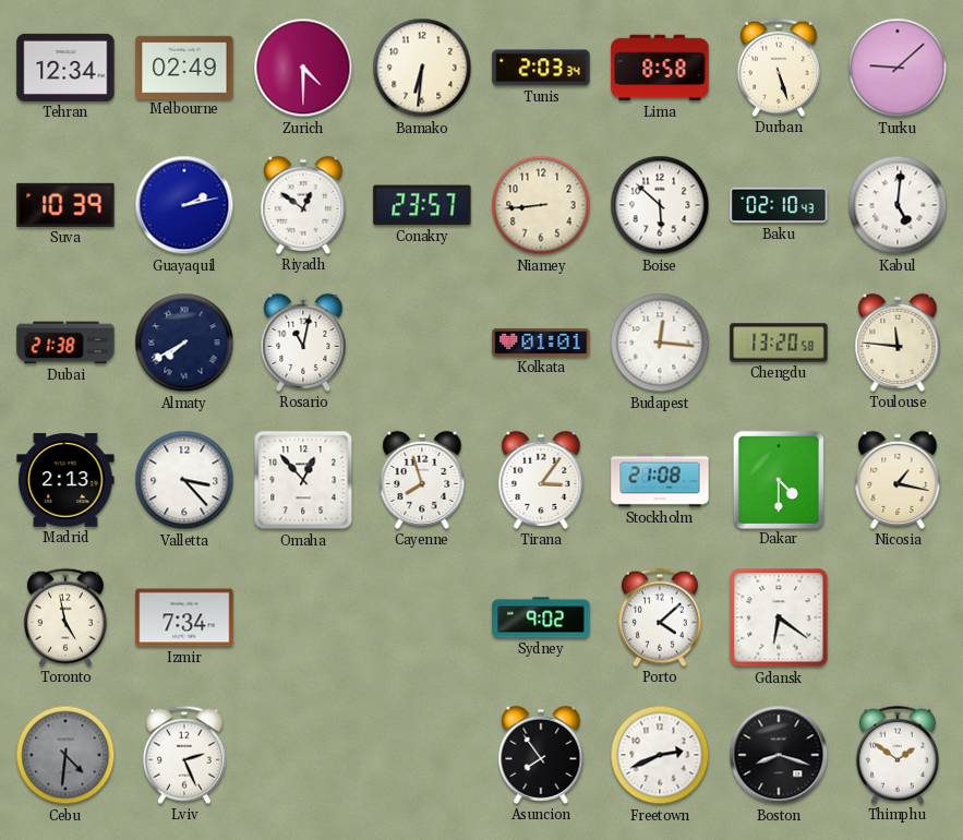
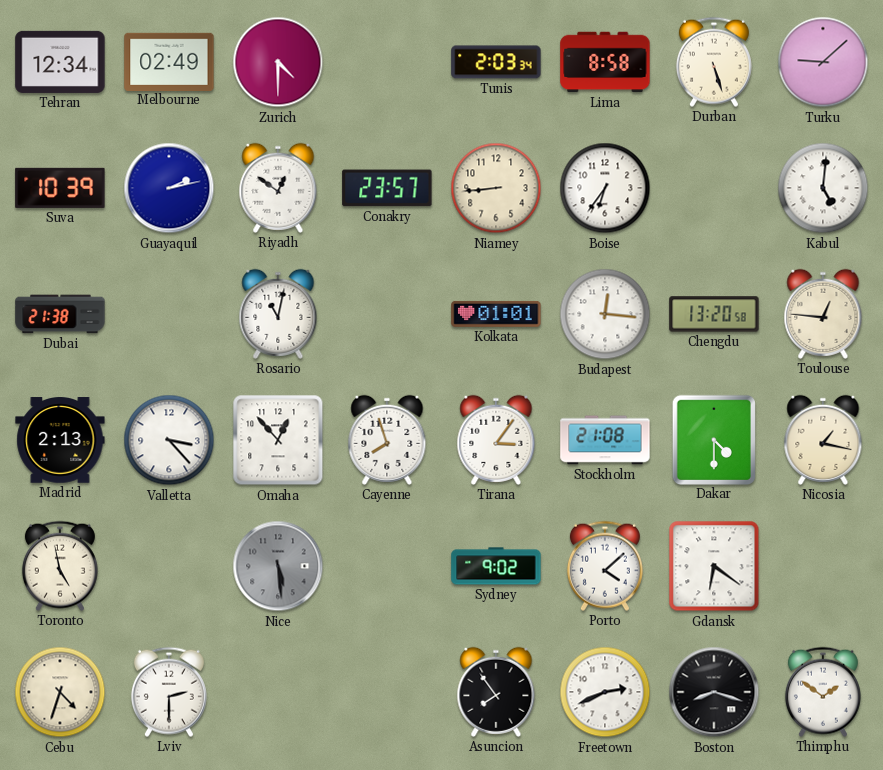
Bamako: 6:31 -> none (422, 68)
Boise: 5:52 -> 6:36 (605, 188)
Baku: 02:10 -> none (779, 205)
Almaty: 7:40 -> none (184, 343)
Toulouse: 11:46 -> 12:46 (823, 314)
Izmir: 7:34 -> none (184, 617)
Nice: none -> 5:29 (278, 566)
Cebu: 4:31 -> 4:33 (60, 692)
Cebu dial: grey -> cream (60, 692)
Lviv: 2:26 -> 2:30 (169, 692)
